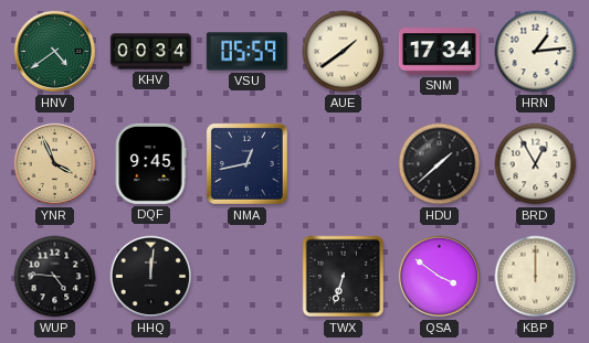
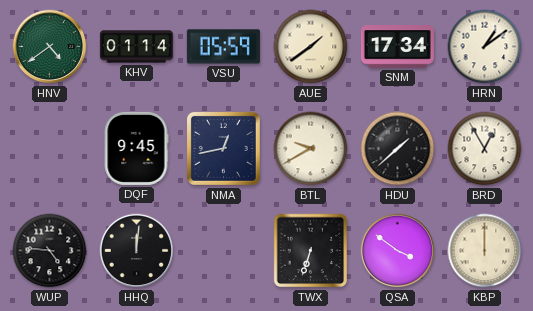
KHV: 00:34 -> 01:14 (136, 47)
HRN: 1:14 -> 1:09 (485, 47)
YNR: 3:56 -> none (55, 164)
BTL: none -> 9:40 (311, 149)
